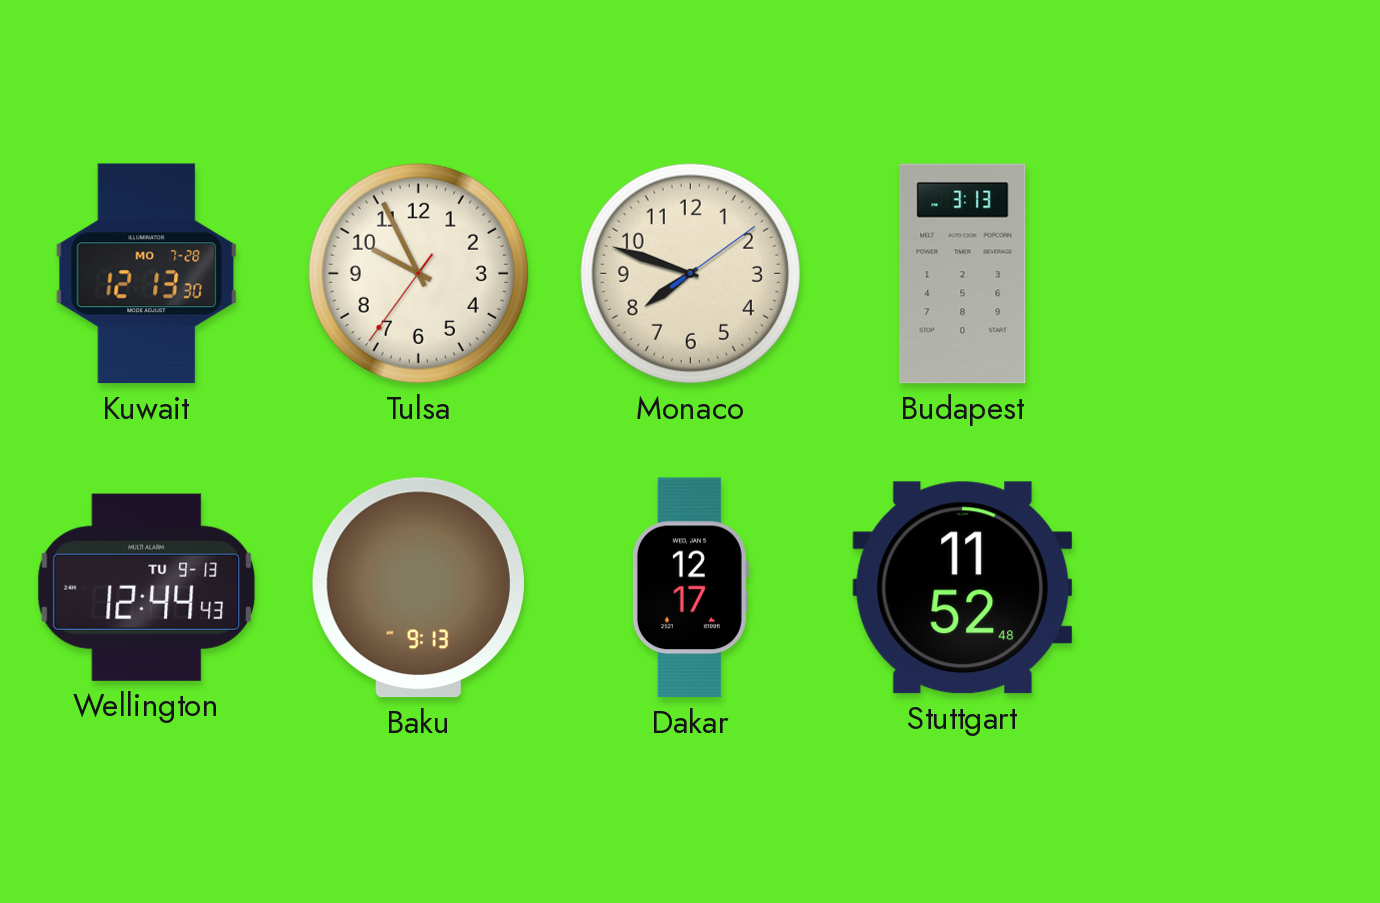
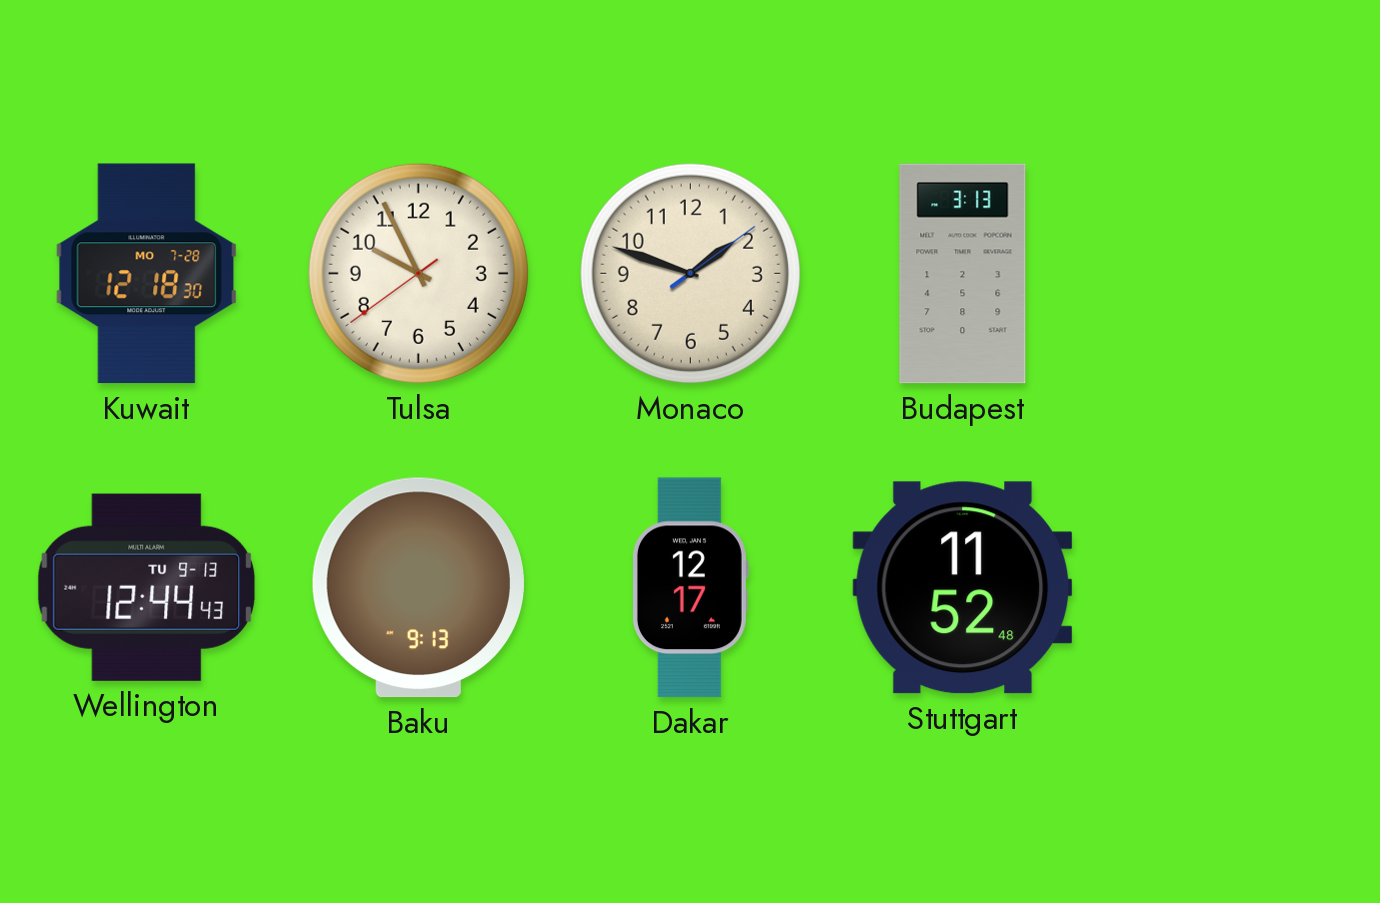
Kuwait: 12:13 -> 12:18 (147, 274)
Tulsa: 9:55:36 -> 9:55:39 (418, 273)
Monaco: 7:48 -> 1:48 (690, 273)
